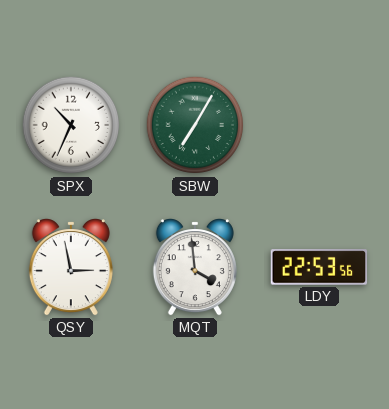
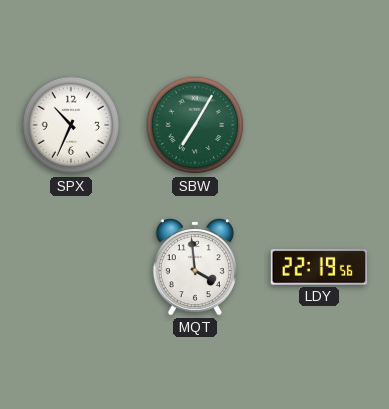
QSY: 2:58 -> none (71, 267)
LDY: 22:53 -> 22:19 (319, 267)
